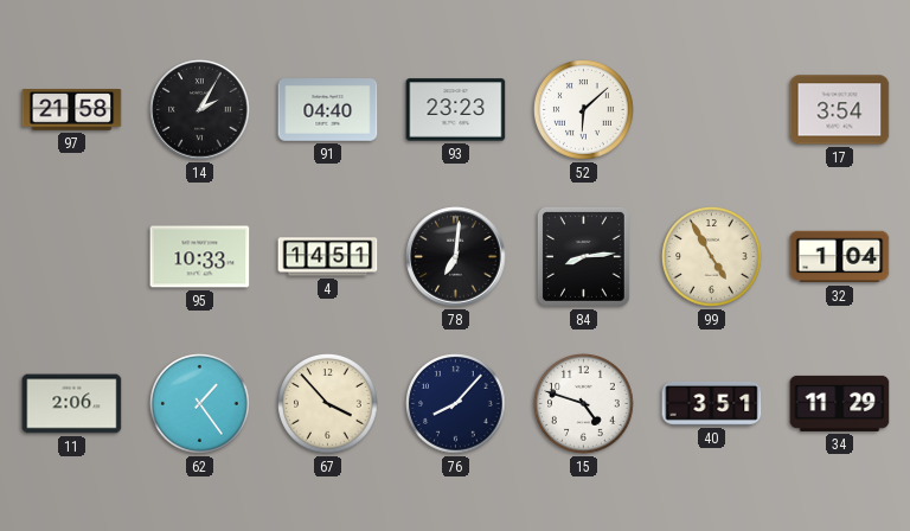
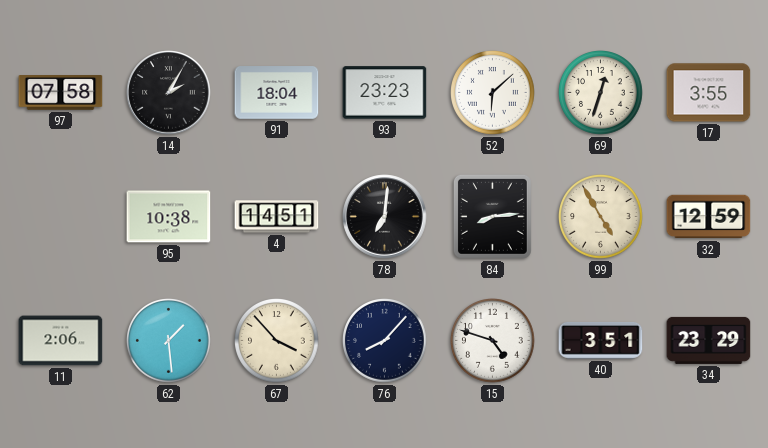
97: 21:58 -> 07:58 (61, 93)
91: 04:40 -> 18:04 (277, 93)
69: none -> 12:33 (601, 93)
17: 3:54 -> 3:55 (709, 93)
95: 10:33 -> 10:38 (169, 217)
32: 1:04 -> 12:59 (709, 217)
62: 1:24 -> 1:29 (169, 341)
34: 11:29 -> 23:29 (709, 340)
